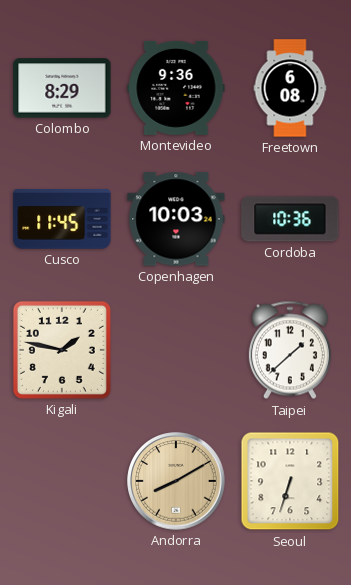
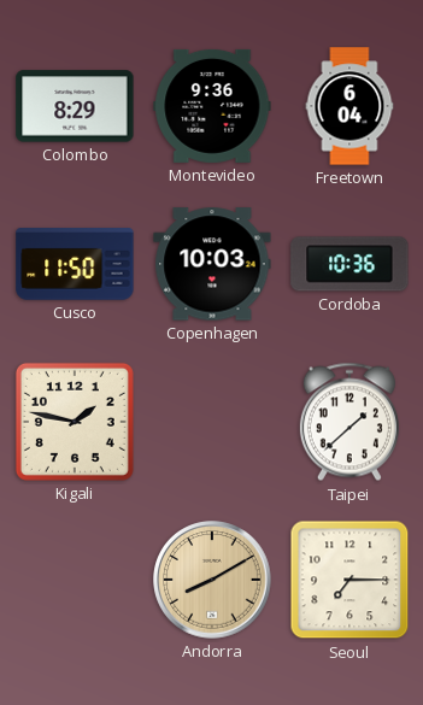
Freetown: 6:08 -> 6:04 (349, 106)
Cusco: 11:45 -> 11:50 (75, 264)
Seoul: 6:33 -> 7:15 (349, 580)
